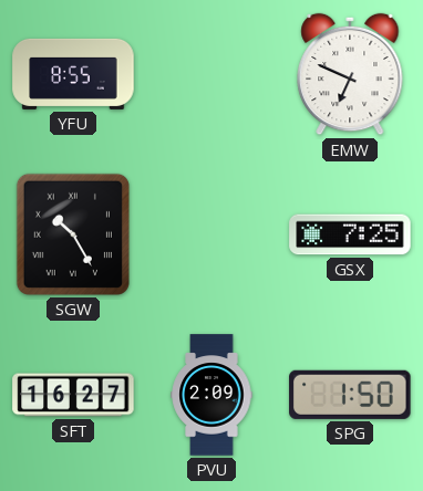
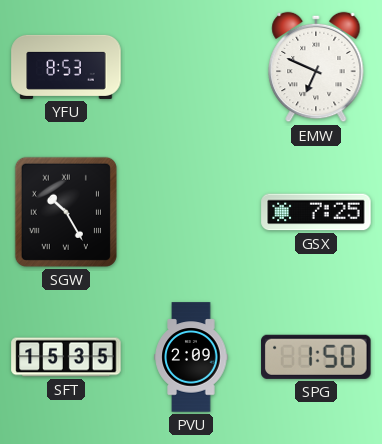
YFU: 8:55 -> 8:53 (66, 67)
SFT: 16:27 -> 15:35 (66, 357)
